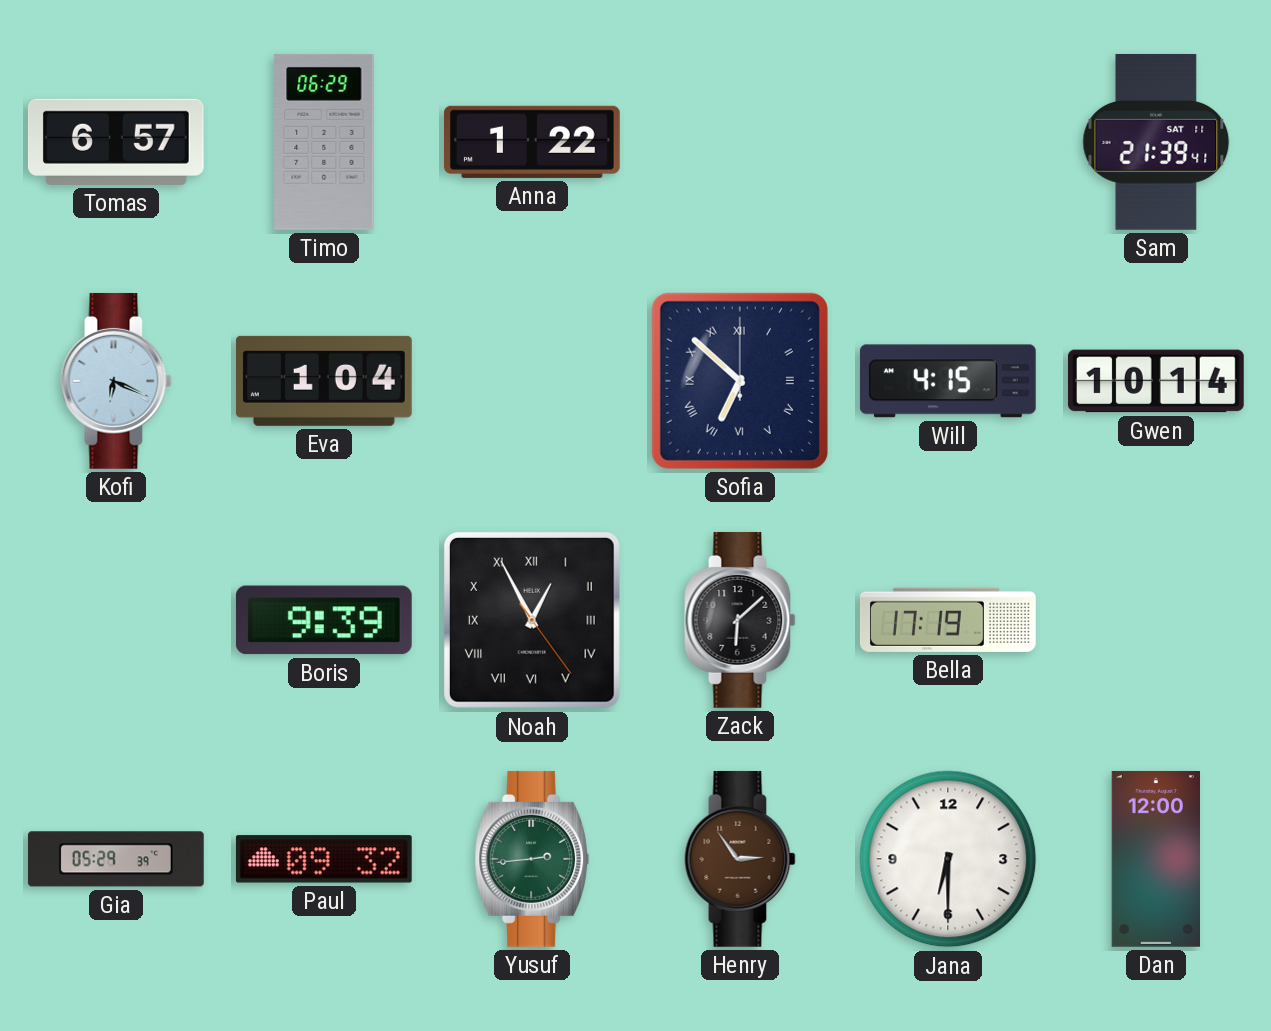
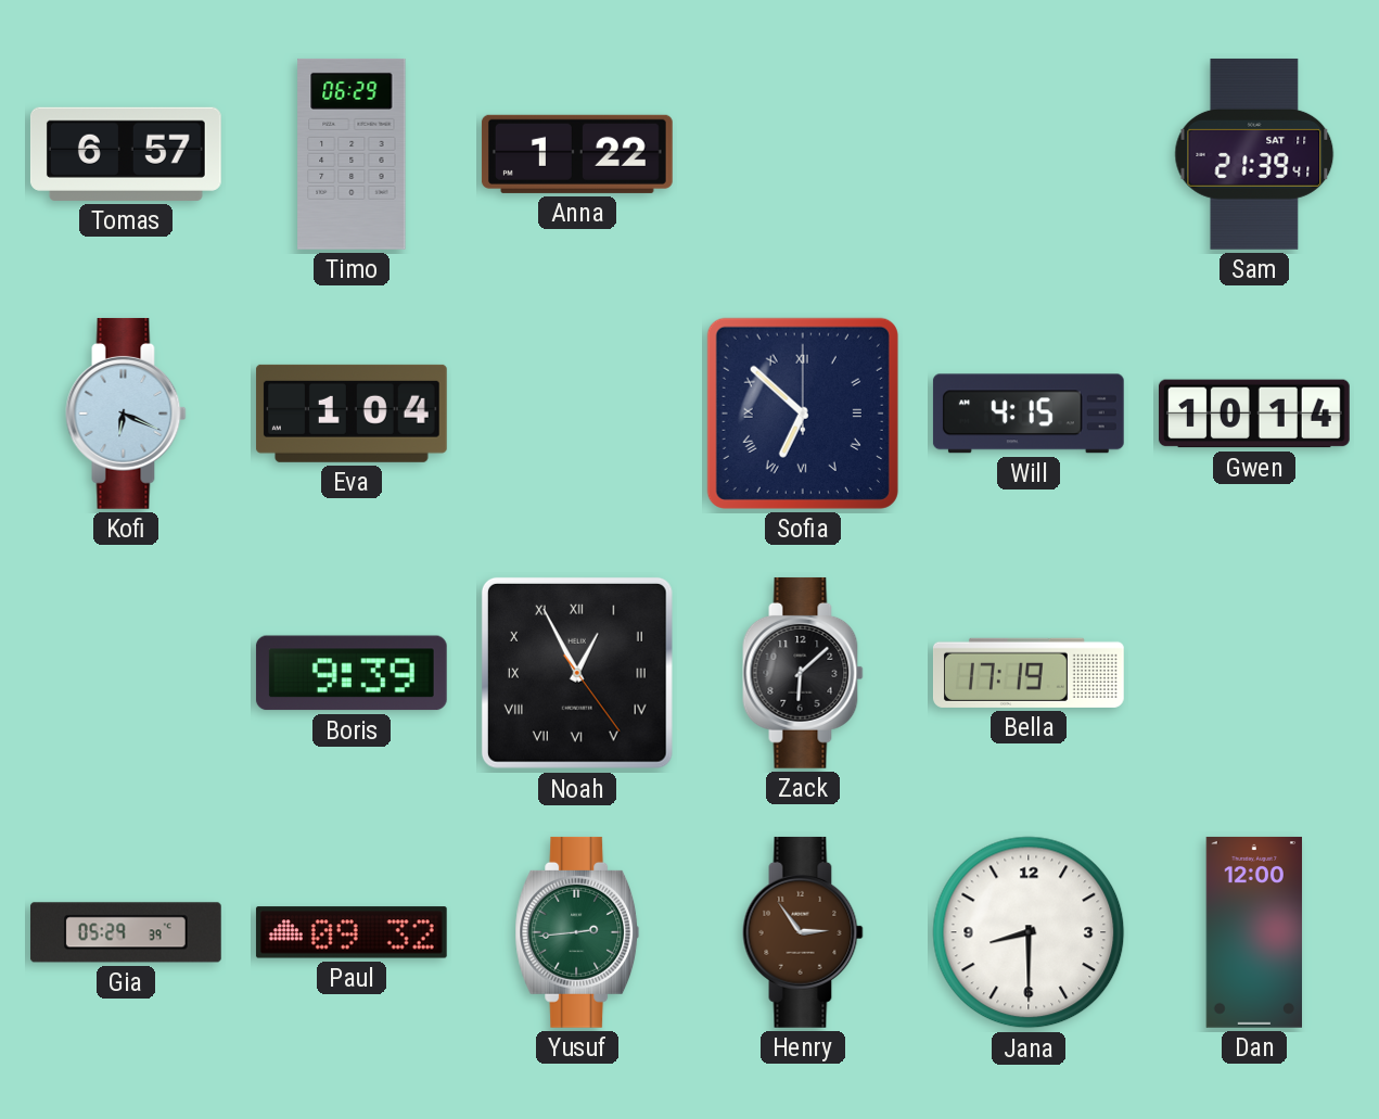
Jana: 6:30 -> 8:30 (1029, 932)
